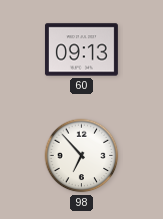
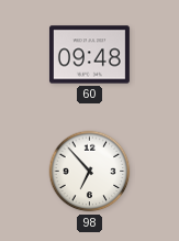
60: 09:13 -> 09:48 (89, 55)
